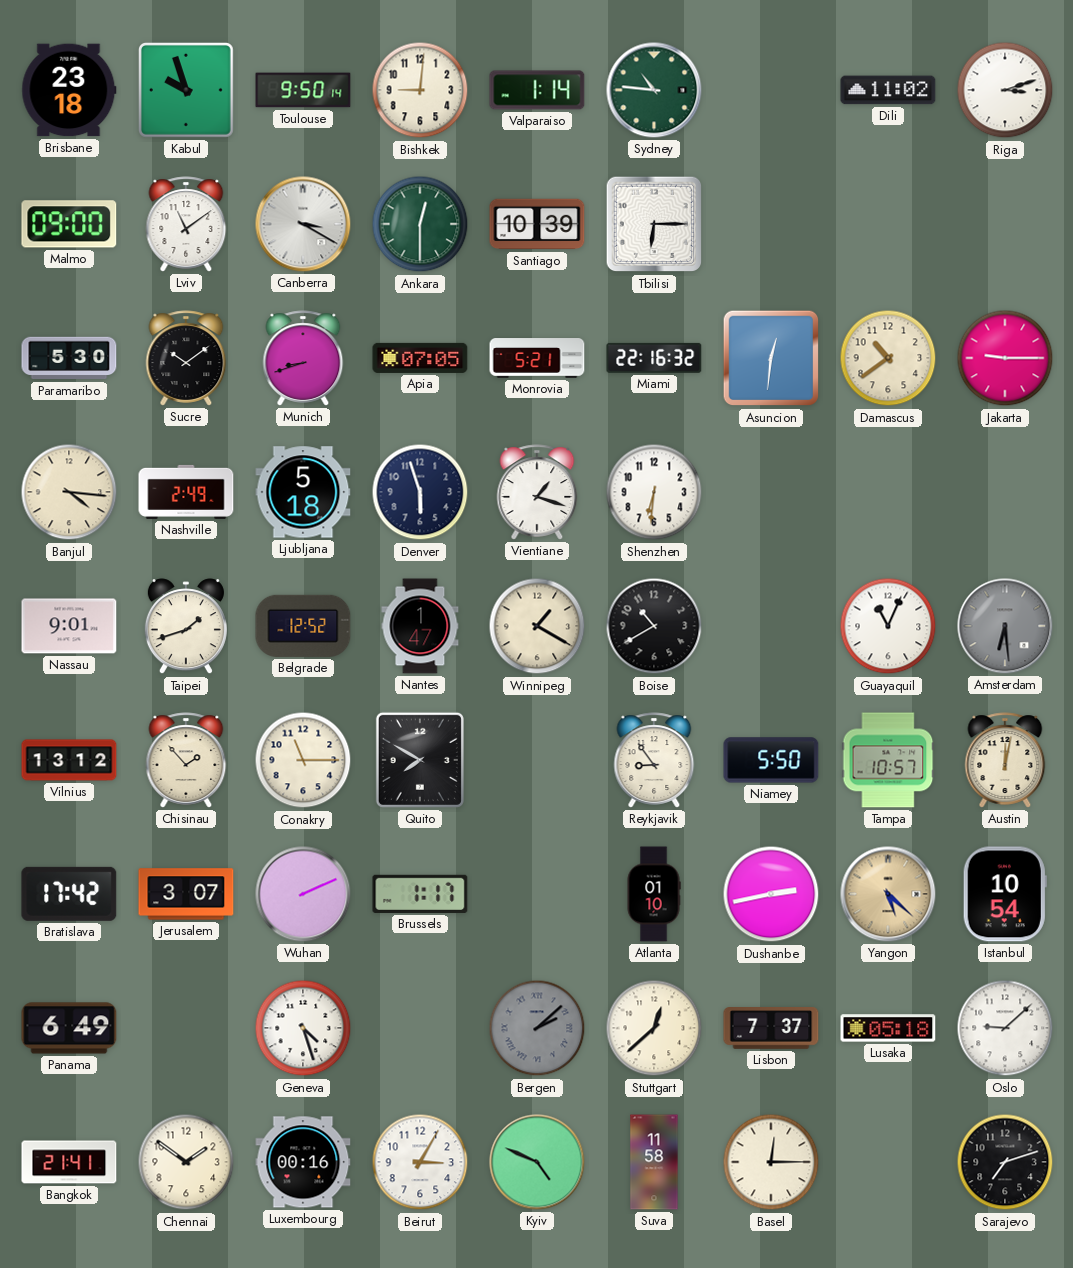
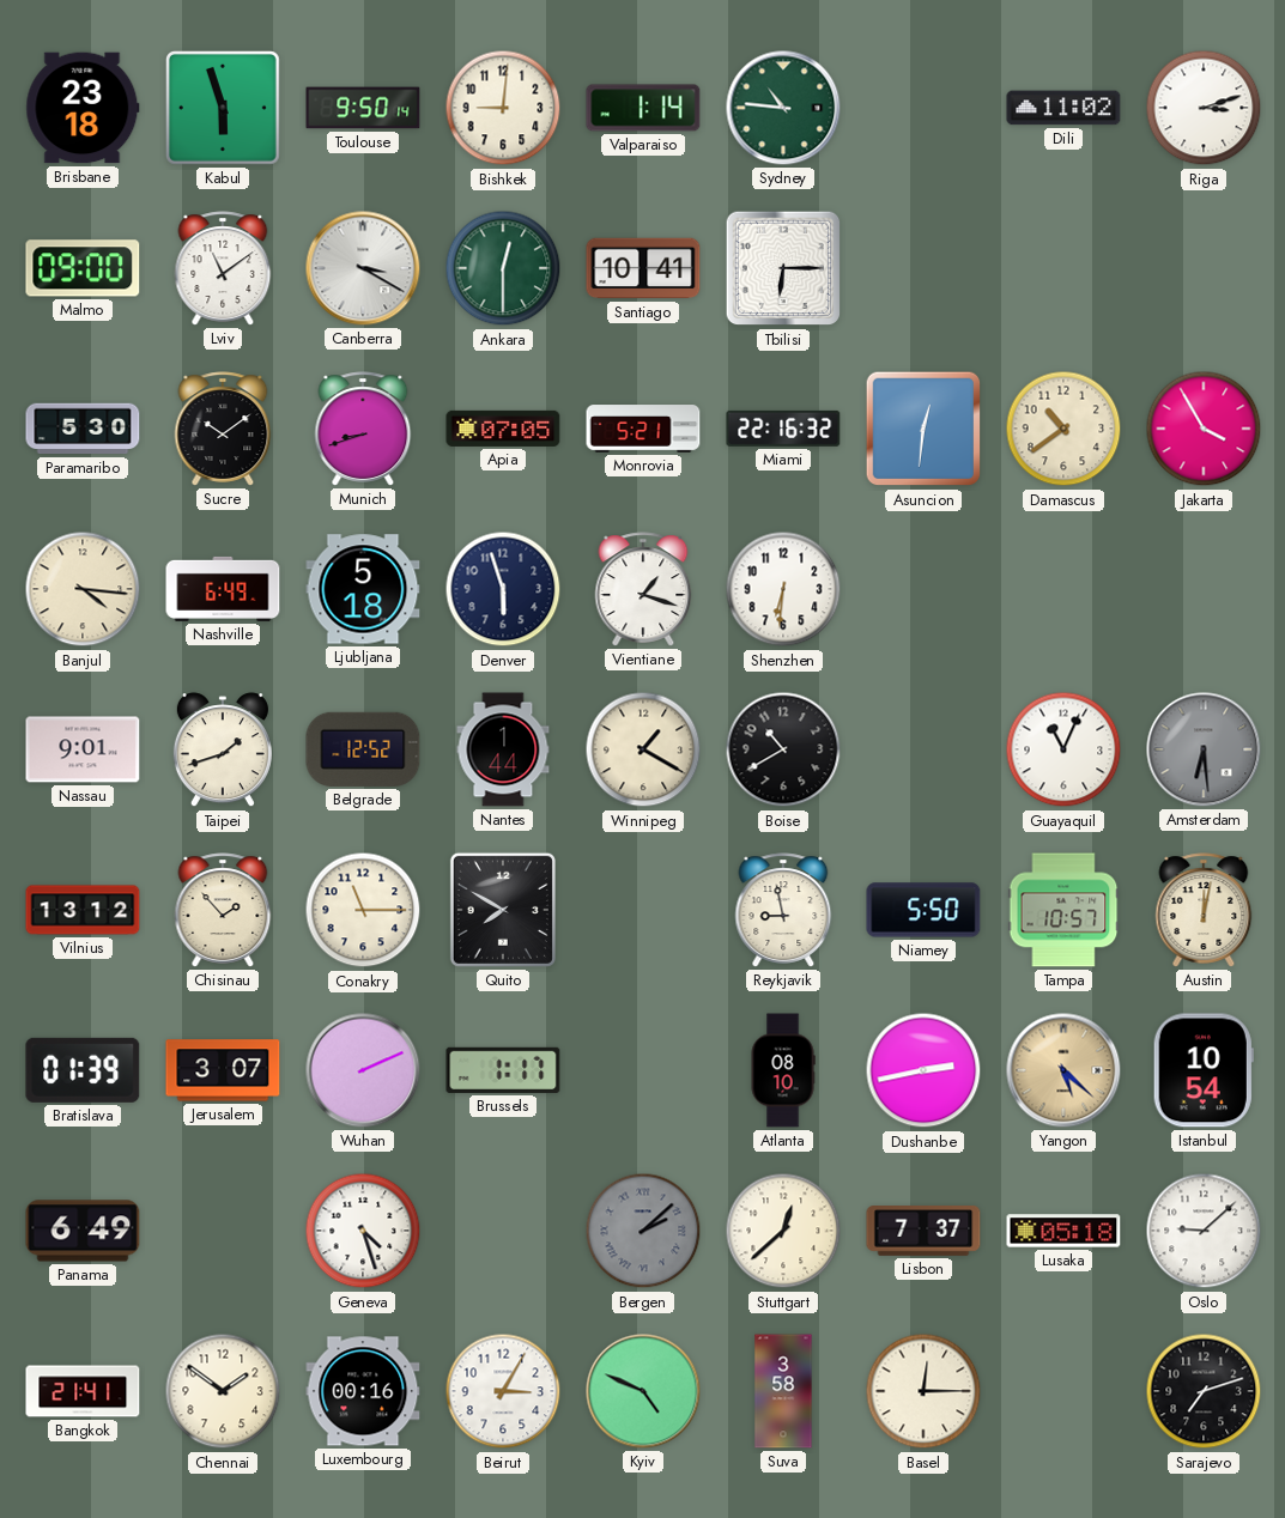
Kabul: 9:57 -> 5:57 (223, 108)
Santiago: 10:39 -> 10:41 (643, 268)
Jakarta: 9:15 -> 3:55 (1204, 429)
Nashville: 2:49 -> 6:49 (223, 589)
Nantes: 1:47 -> 1:44 (503, 749)
Reykjavik: 8:54 -> 8:58 (783, 910)
Bratislava: 17:42 -> 01:39 (83, 1070)
Atlanta: 01:10 -> 08:10 (783, 1070)
Suva: 11:58 -> 3:58 (783, 1391)
